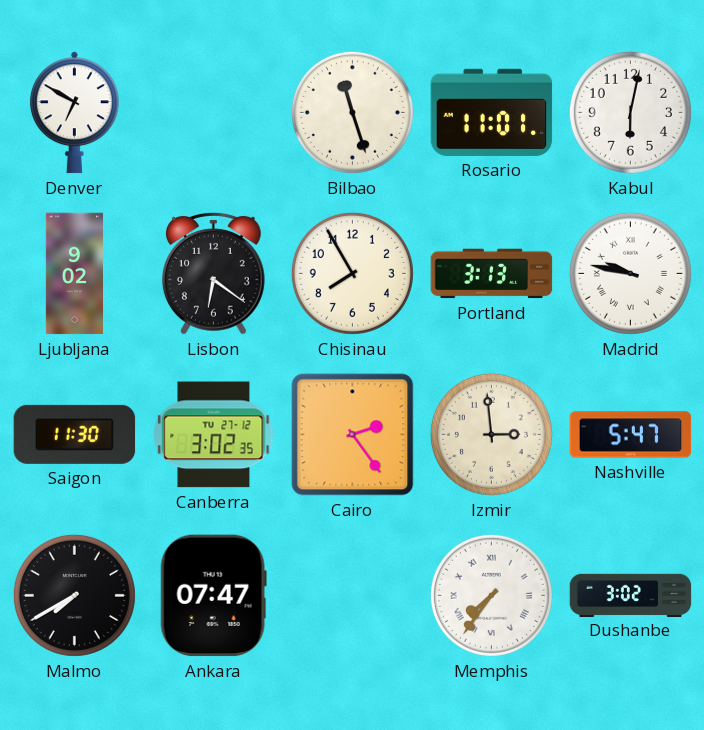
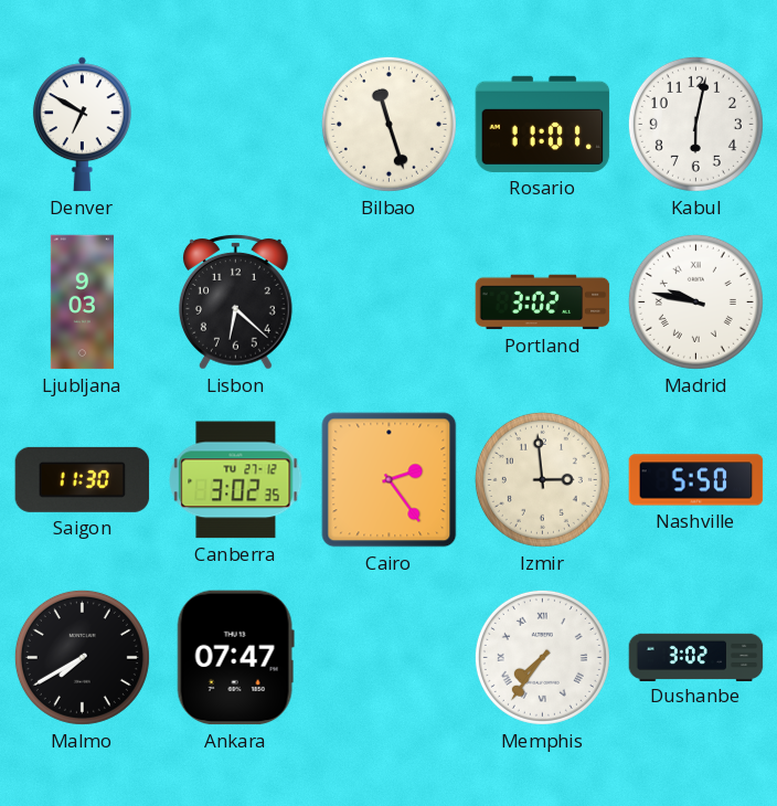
Ljubljana: 9:02 -> 9:03 (82, 303)
Lisbon: 6:21 -> 6:22 (235, 301)
Chisinau: 7:55 -> none (352, 273)
Portland: 3:13 -> 3:02 (543, 303)
Nashville: 5:47 -> 5:50 (696, 480)
